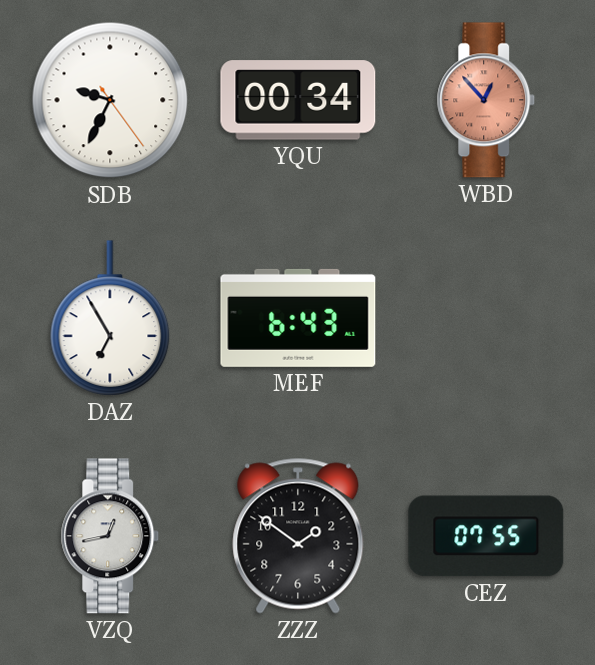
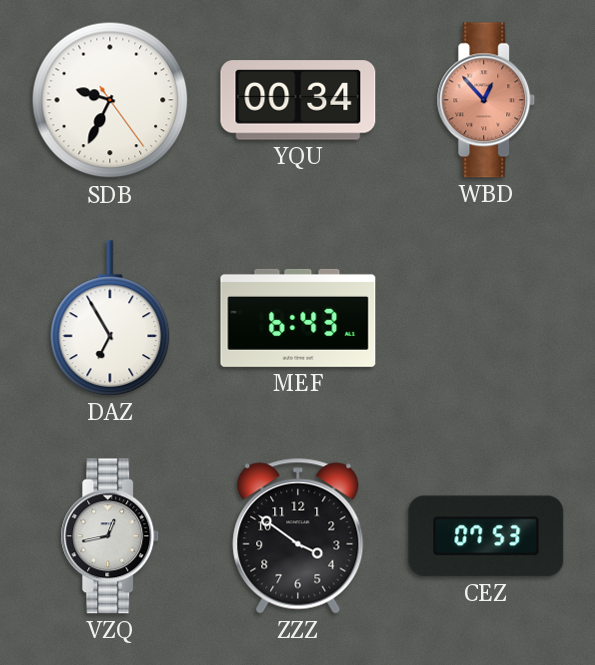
ZZZ: 1:51 -> 3:51 (298, 536)
CEZ: 07:55 -> 07:53 (486, 536)
